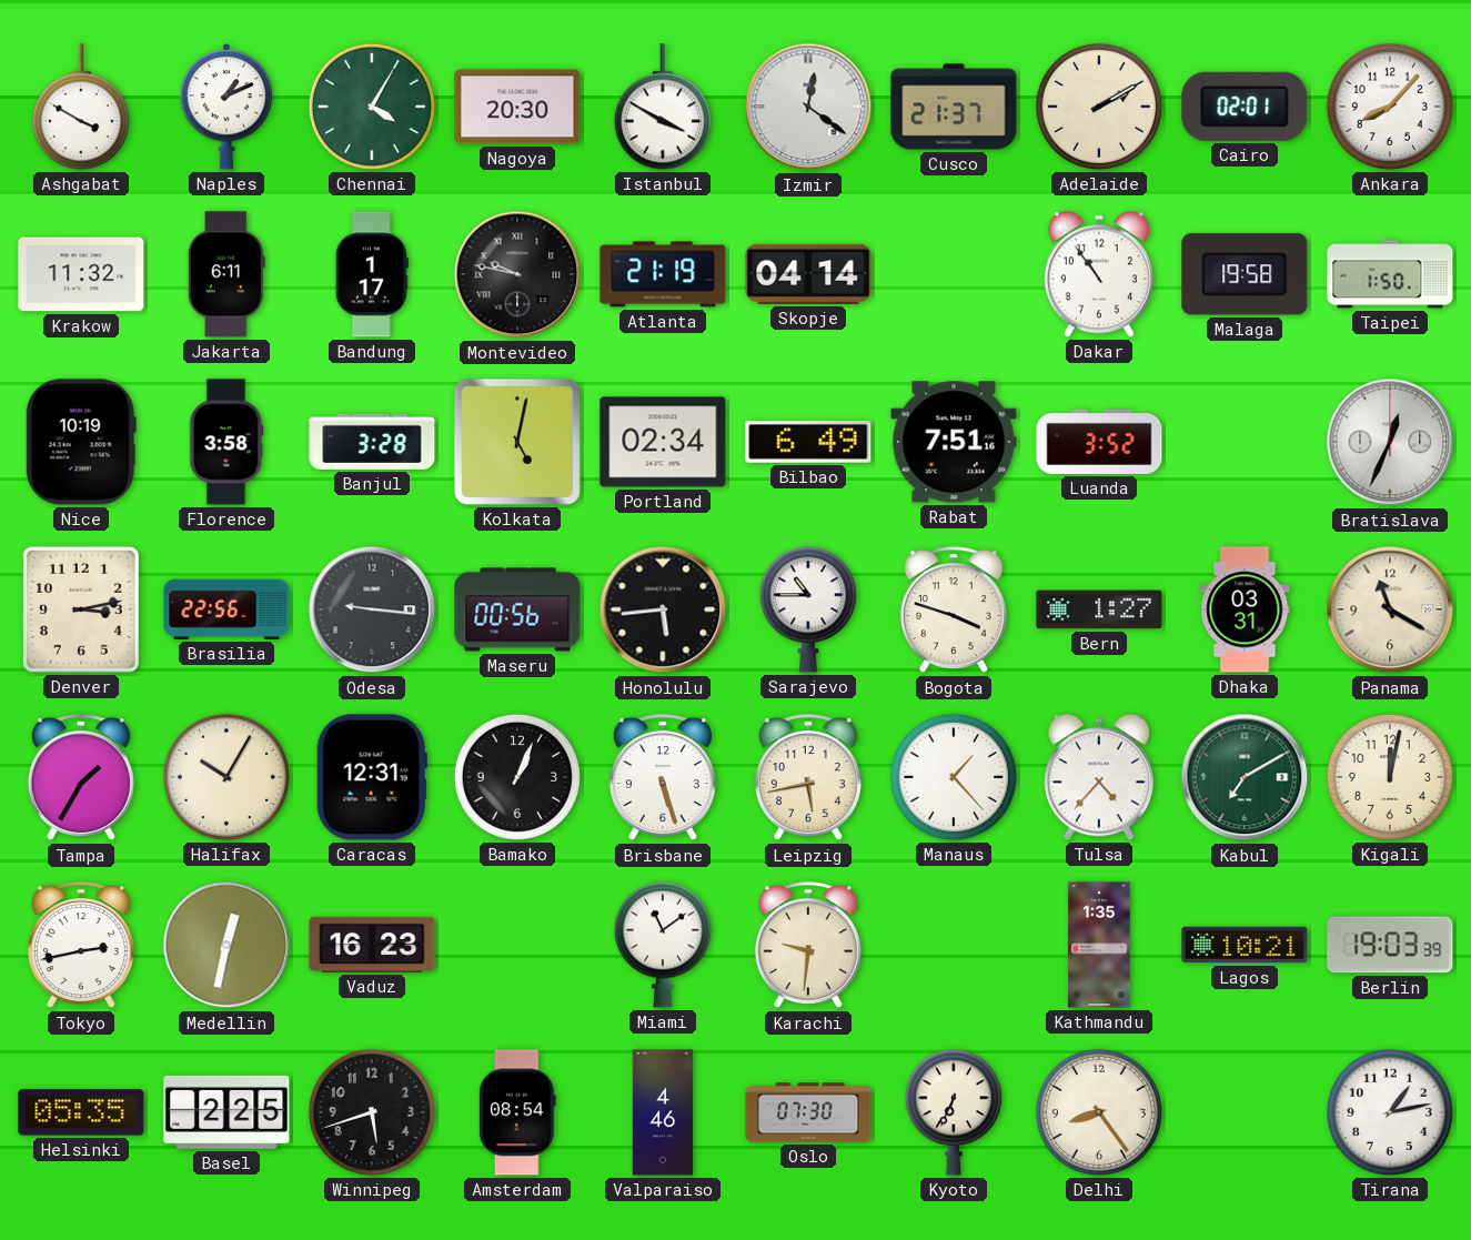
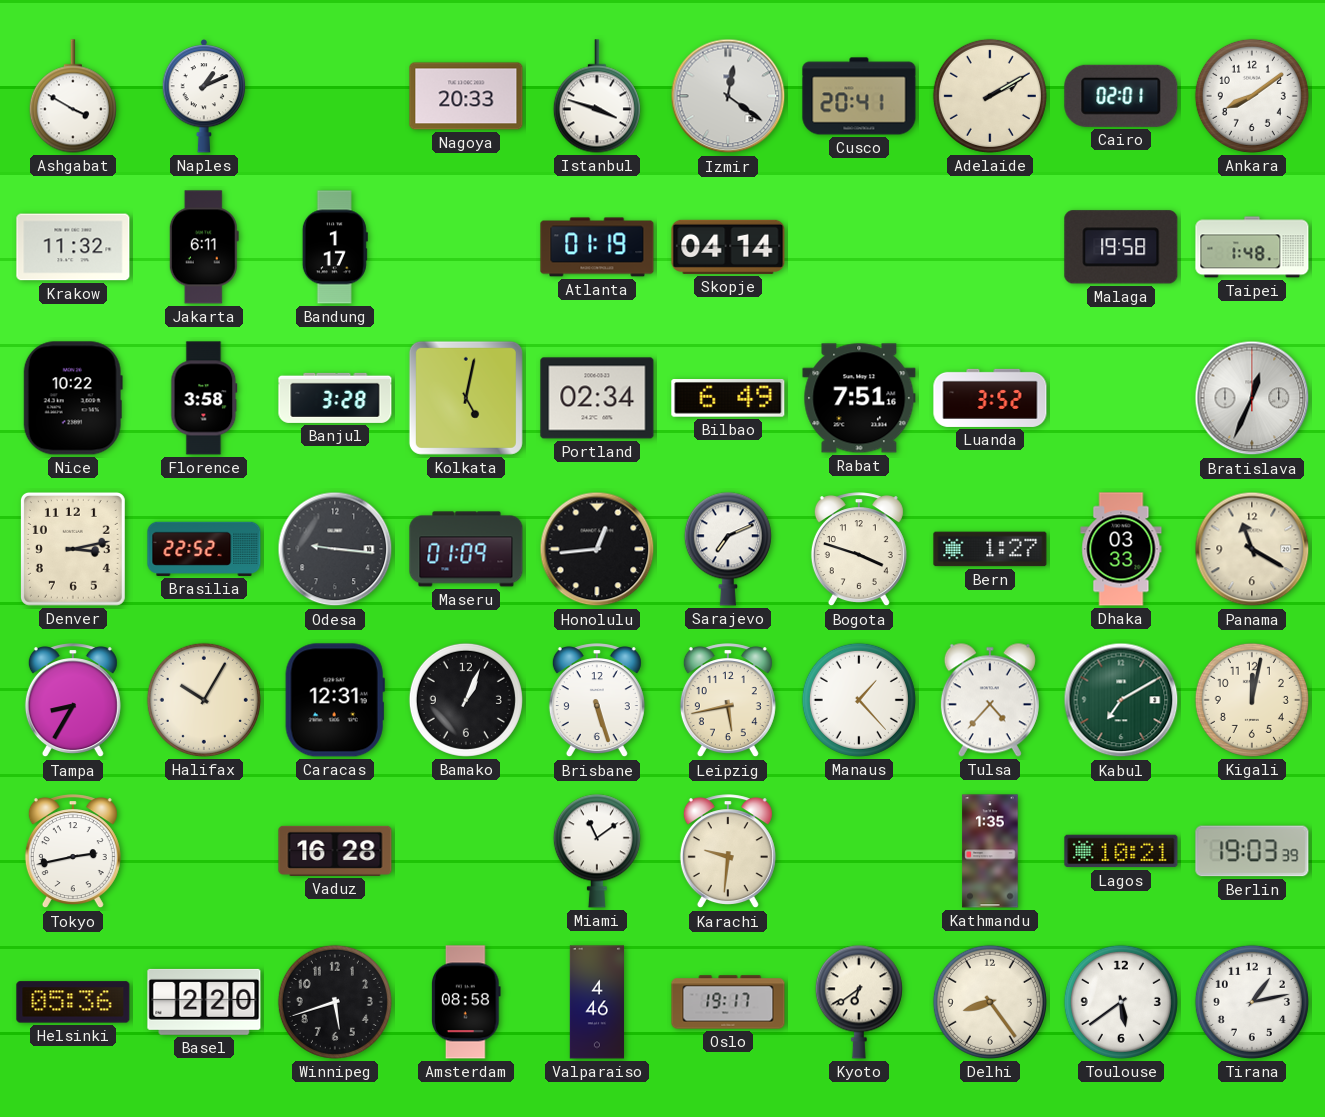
Chennai: 4:05 -> none (372, 107)
Nagoya: 20:30 -> 20:33 (466, 96)
Istanbul: 3:50 -> 3:48 (597, 96)
Cusco: 21:37 -> 20:41 (859, 96)
Ankara: 8:07 -> 8:09 (1252, 96)
Montevideo: 9:47 -> none (517, 274)
Atlanta: 21:19 -> 01:19 (597, 247)
Dakar: 10:54 -> none (1099, 274)
Taipei: 1:50 -> 1:48 (1252, 247)
Nice: 10:19 -> 10:22 (73, 398)
Brasilia: 22:56 -> 22:52 (204, 549)
Maseru: 00:56 -> 01:09 (466, 549)
Honolulu: 5:44 -> 12:44 (597, 549)
Sarajevo: 10:45 -> 7:11 (728, 549)
Dhaka: 03:31 -> 03:33 (1121, 549)
Tampa: 1:35 -> 8:35 (73, 701)
Medellin: 12:32 -> none (226, 945)
Vaduz: 16:23 -> 16:28 (335, 851)
Helsinki: 05:35 -> 05:36 (73, 1002)
Basel: 2:25 -> 2:20 (204, 1002)
Amsterdam: 08:54 -> 08:58 (467, 1002)
Oslo: 07:30 -> 19:17 (728, 1002)
Kyoto: 6:34 -> 6:39 (859, 1002)
Toulouse: none -> 5:39 (1121, 1002)
